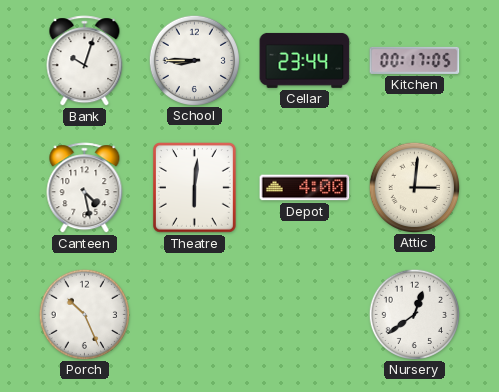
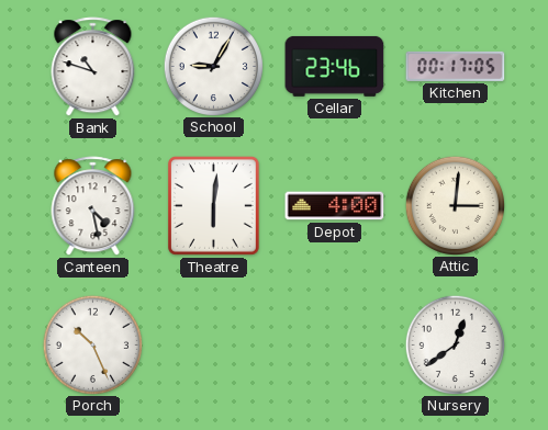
Bank: 10:03 -> 10:48 (93, 67)
School: 8:45 -> 9:05 (213, 66)
Cellar: 23:44 -> 23:46 (335, 66)
